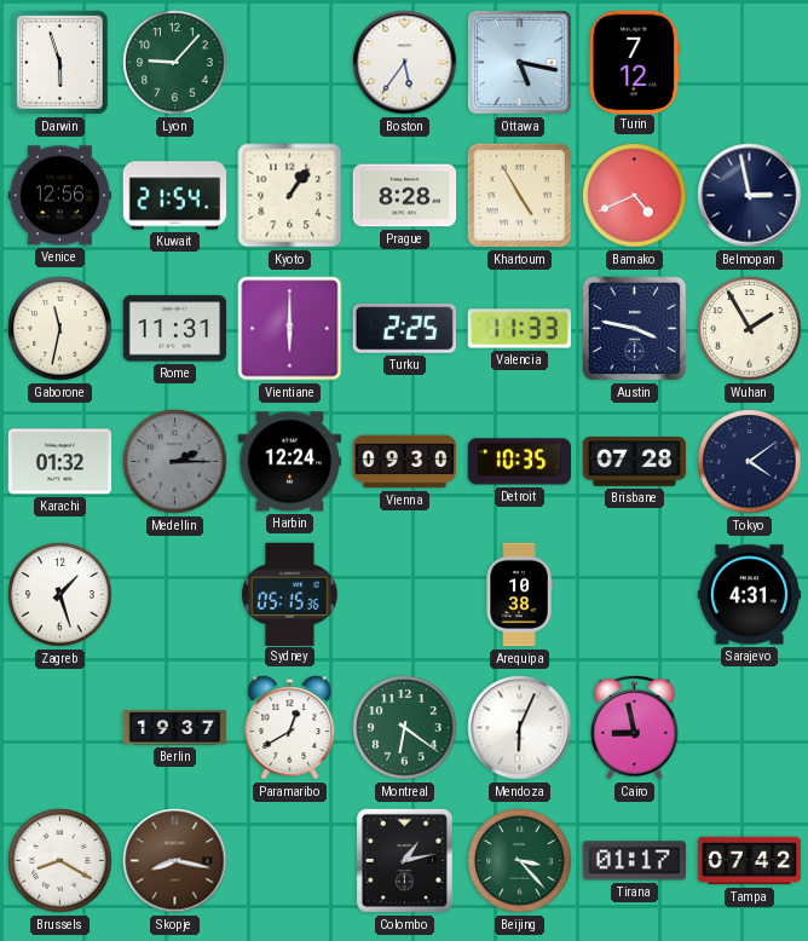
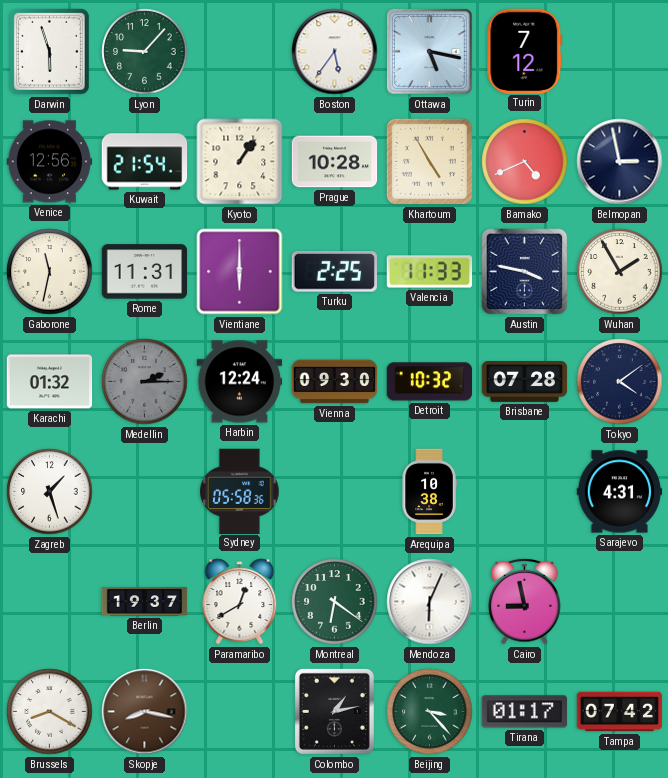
Prague: 8:28 -> 10:28 (335, 162)
Detroit: 10:35 -> 10:32 (430, 382)
Sydney: 05:15 -> 05:58 (240, 491)
